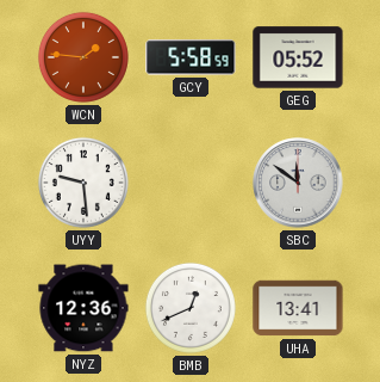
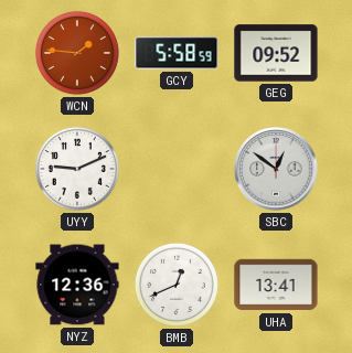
GEG: 05:52 -> 09:52 (276, 53)
UYY: 9:29 -> 9:11 (77, 169)
SBC: 11:51 -> 12:51 (276, 169)
